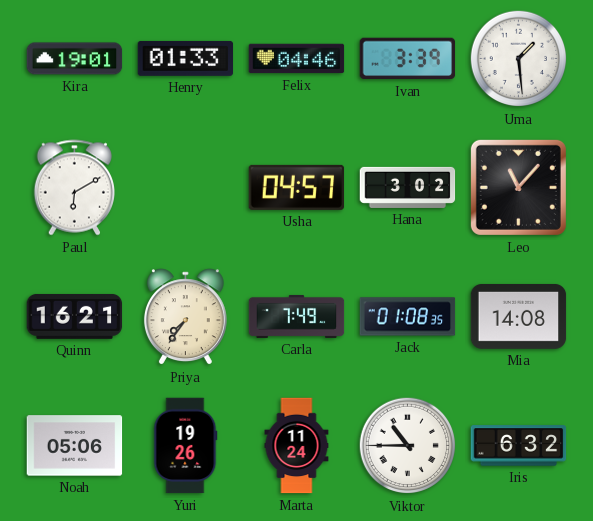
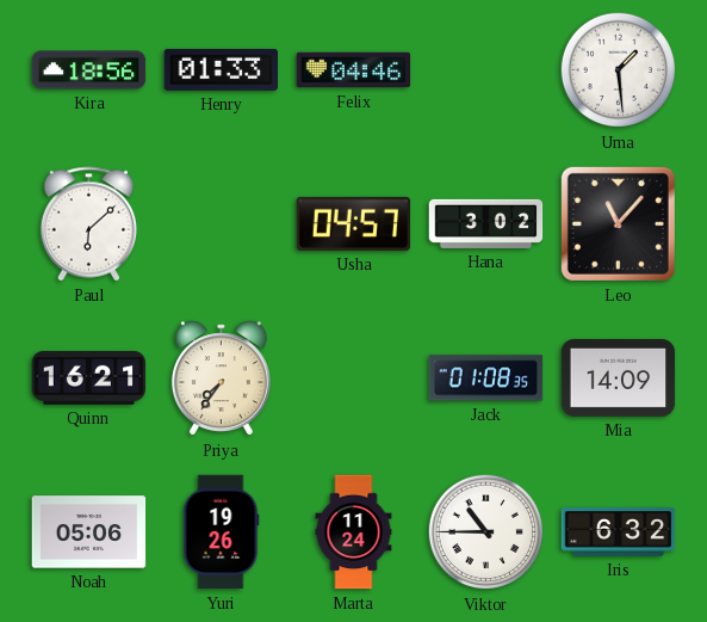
Kira: 19:01 -> 18:56 (89, 70)
Ivan: 3:39 -> none (408, 59)
Paul: 6:10 -> 6:08 (89, 224)
Carla: 7:49 -> none (297, 316)
Mia: 14:08 -> 14:09 (619, 377)
